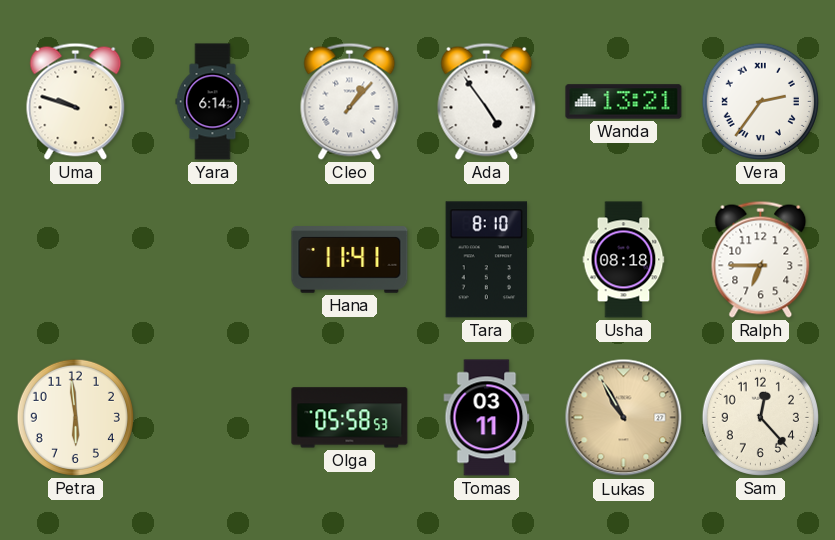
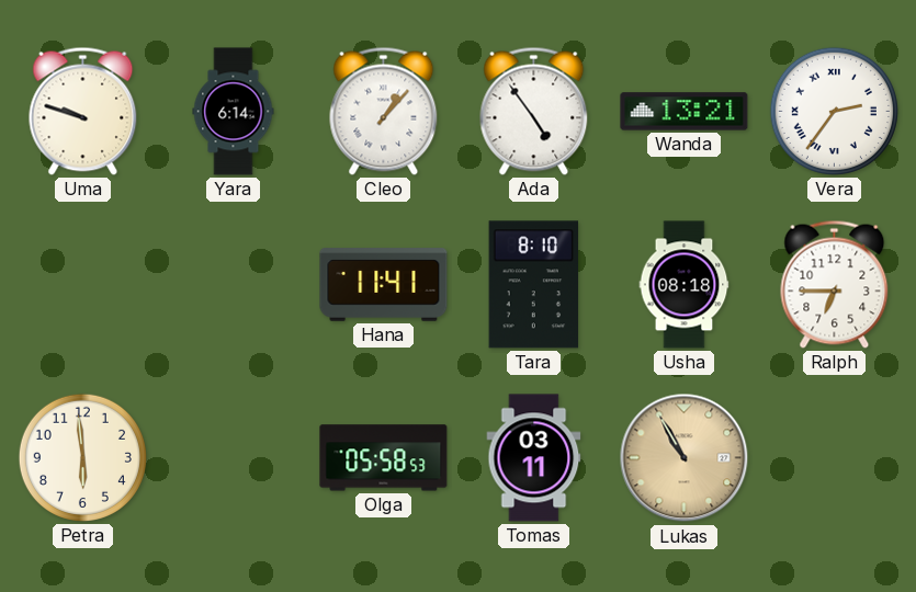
Sam: 12:23 -> none (760, 417)
